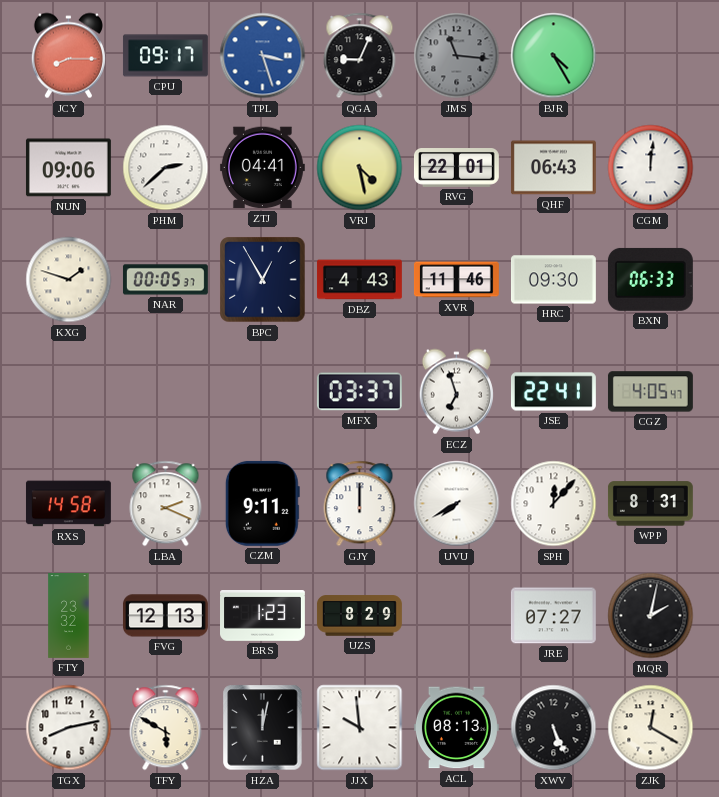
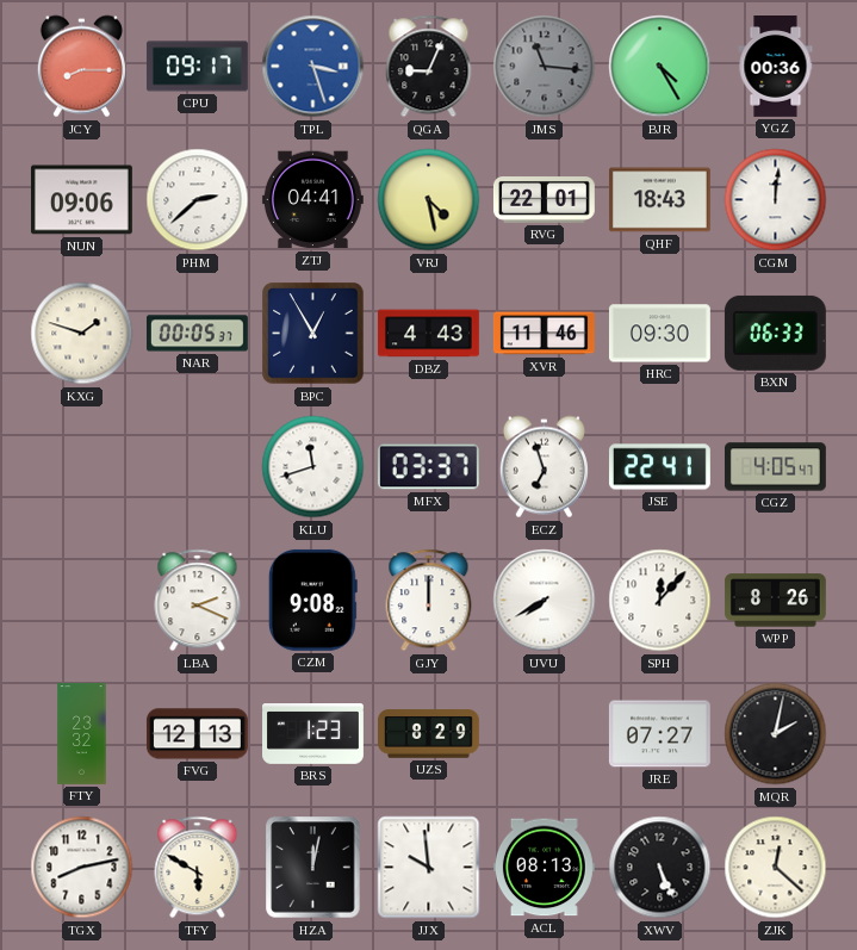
YGZ: none -> 00:36 (776, 67)
QHF: 06:43 -> 18:43 (659, 200)
KLU: none -> 11:42 (313, 467)
RXS: 14:58 -> none (68, 504)
CZM: 9:11 -> 9:08 (312, 600)
WPP: 8:31 -> 8:26 (775, 601)
ZJK: 12:20 -> 12:22 (776, 868)
